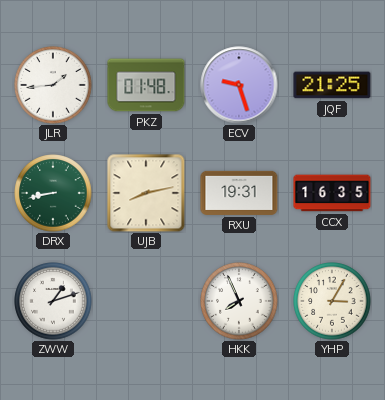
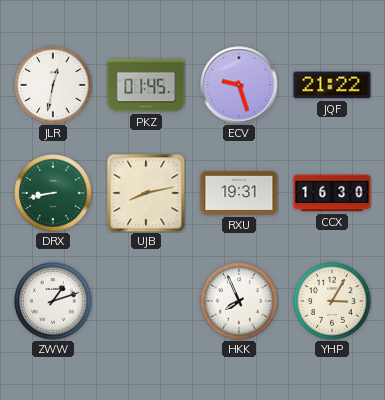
JLR: 1:44 -> 12:32 (53, 85)
PKZ: 01:48 -> 01:45 (146, 85)
JQF: 21:25 -> 21:22 (332, 85)
CCX: 16:35 -> 16:30 (332, 193)
